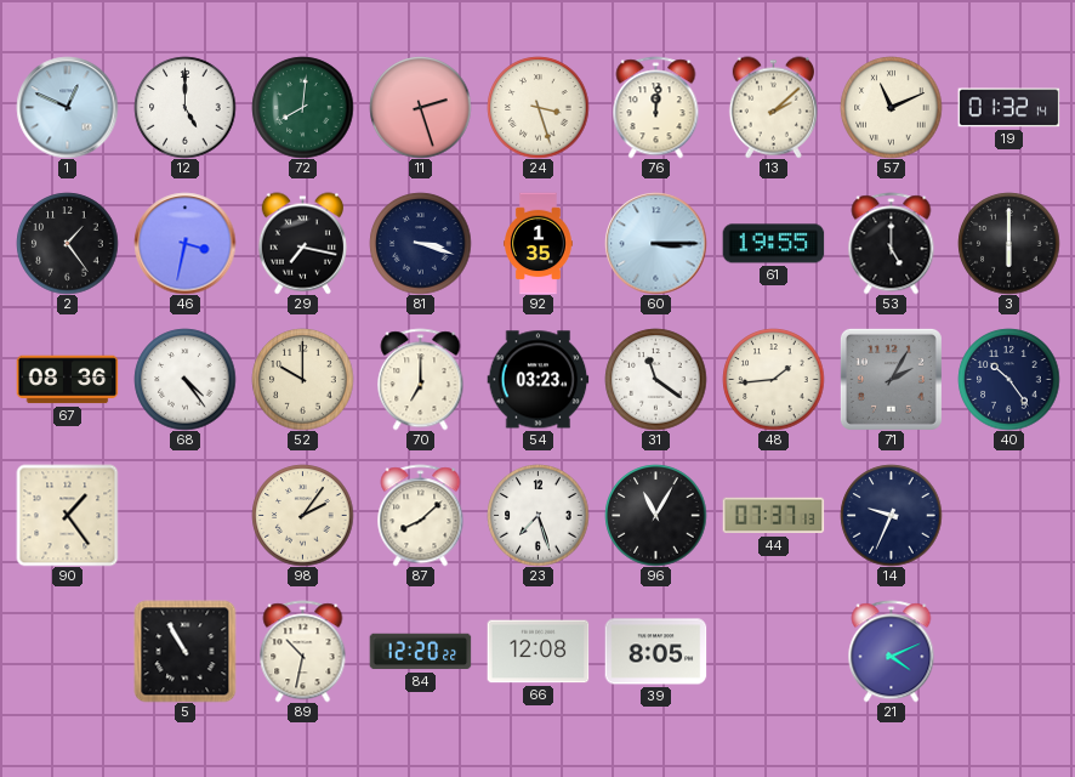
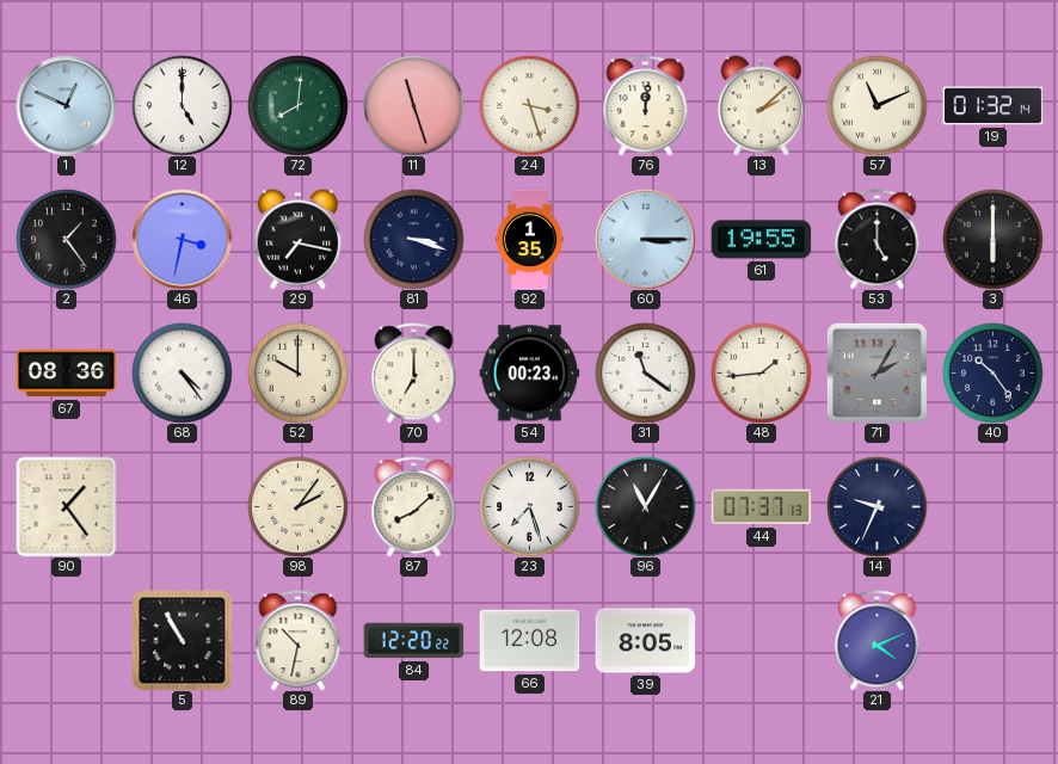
11: 2:27 -> 11:27 (413, 105)
54: 03:23 -> 00:23 (529, 374)
